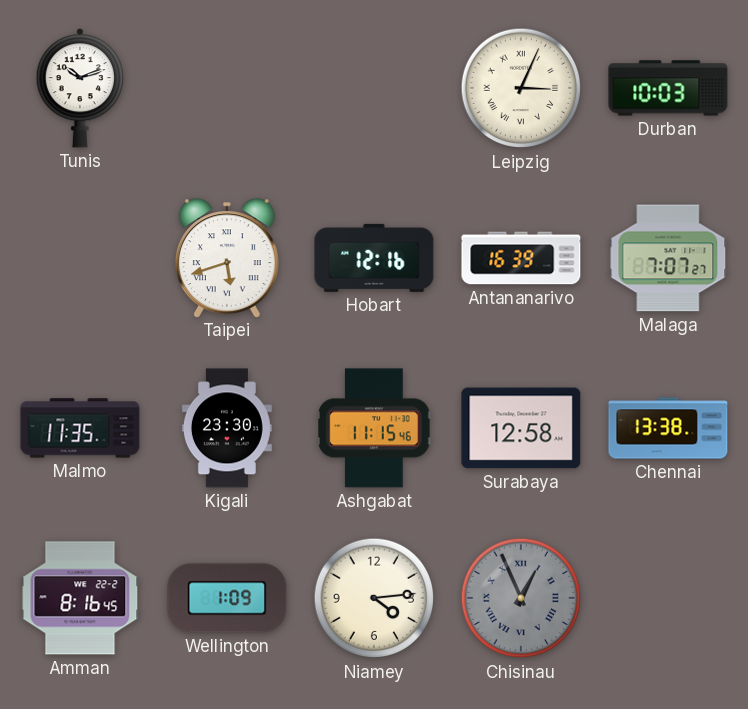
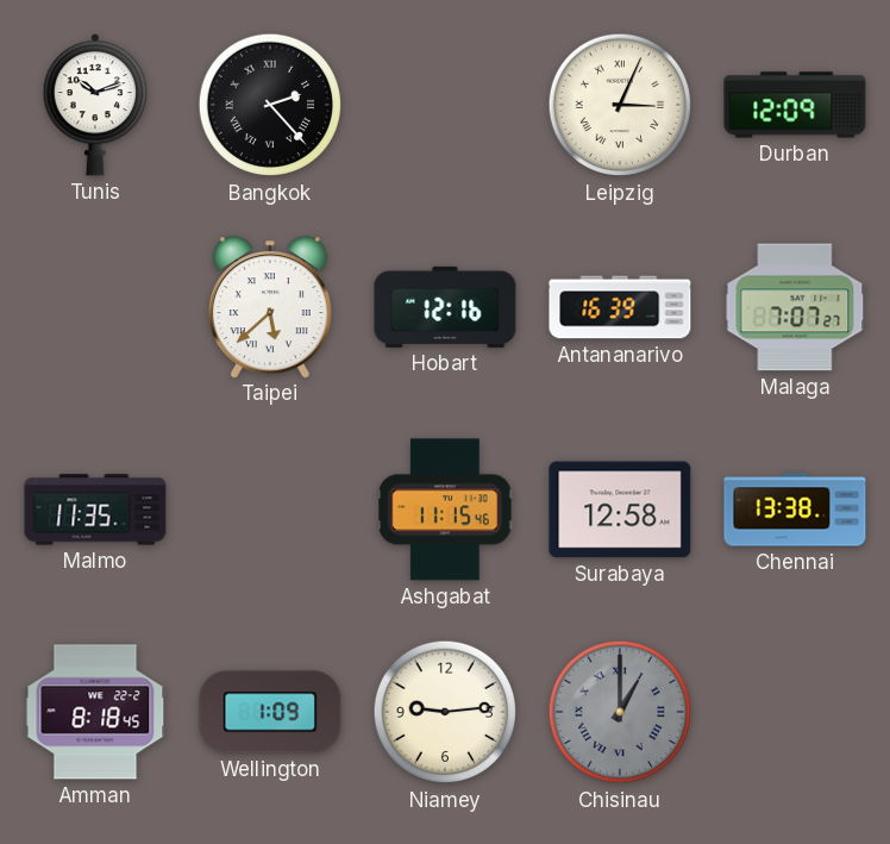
Bangkok: none -> 2:23 (270, 105)
Durban: 10:03 -> 12:09 (795, 105)
Taipei: 5:42 -> 5:38 (270, 307)
Kigali: 23:30 -> none (227, 428)
Amman: 8:16 -> 8:18 (95, 712)
Niamey: 4:14 -> 9:14 (445, 712)
Chisinau: 12:56 -> 1:00 (620, 712)
